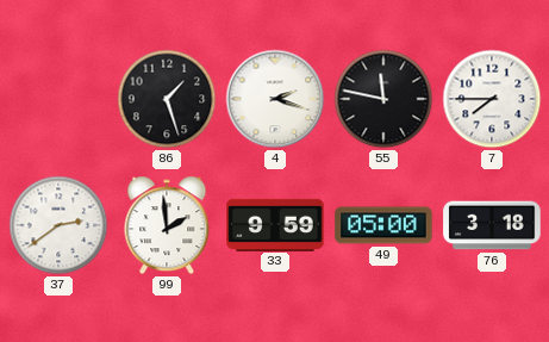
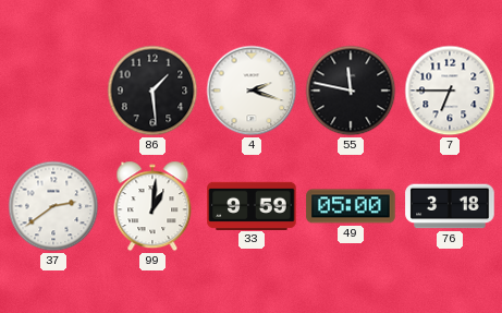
86: 1:27 -> 1:29 (152, 91)
7: 7:45 -> 6:45 (450, 91)
99: 1:59 -> 1:01 (152, 206)
